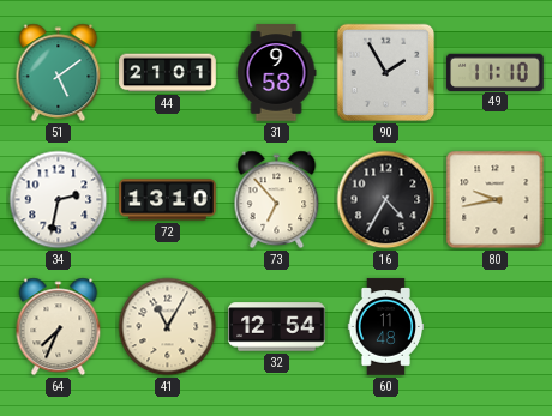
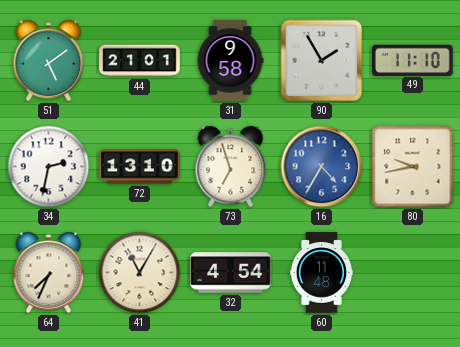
73: 6:53 -> 6:57 (231, 167)
16 dial: black -> blue (322, 167)
32: 12:54 -> 4:54 (231, 273)
